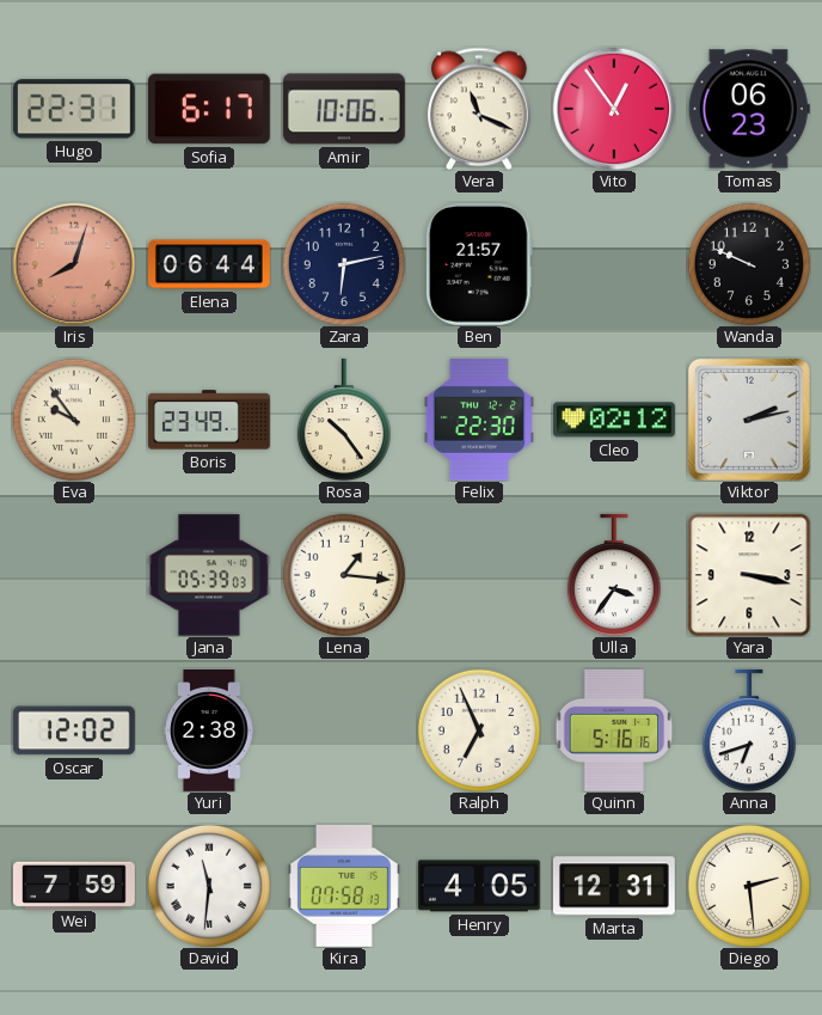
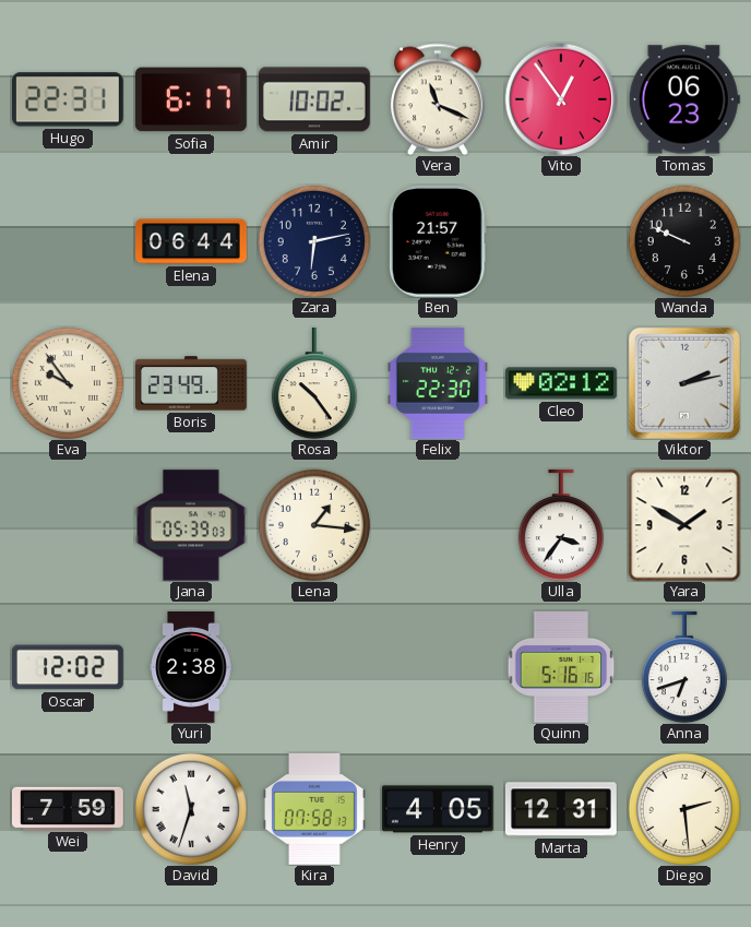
Amir: 10:06 -> 10:02 (314, 99)
Iris: 8:03 -> none (74, 264)
Yara: 3:17 -> 1:50 (684, 525)
Ralph: 6:56 -> none (479, 730)
David: 11:31 -> 11:33 (191, 809)
